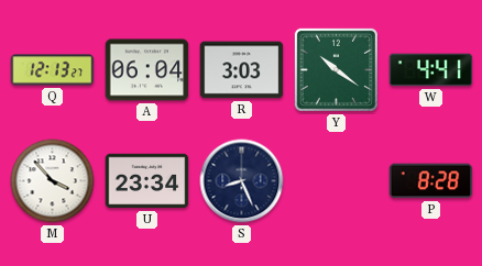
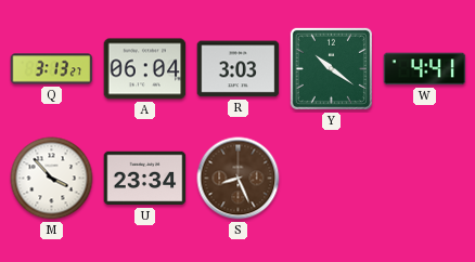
Q: 12:13 -> 3:13 (52, 69)
S dial: navy -> brown (239, 179)
P: 8:28 -> none (431, 181)
